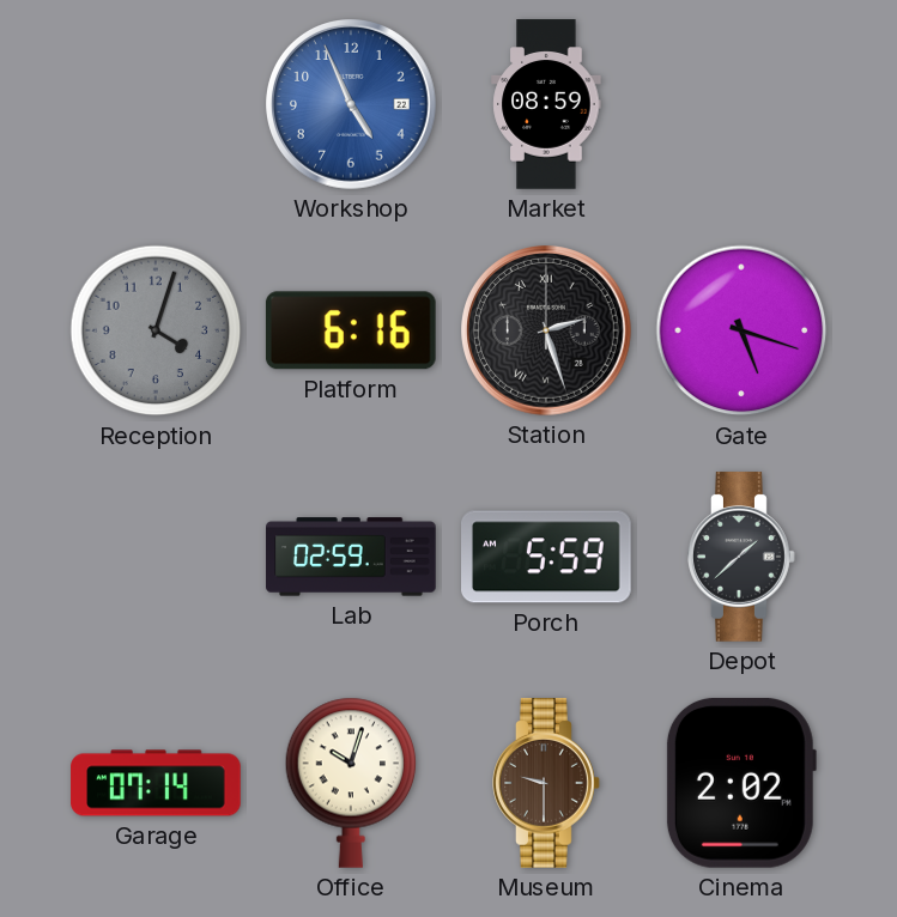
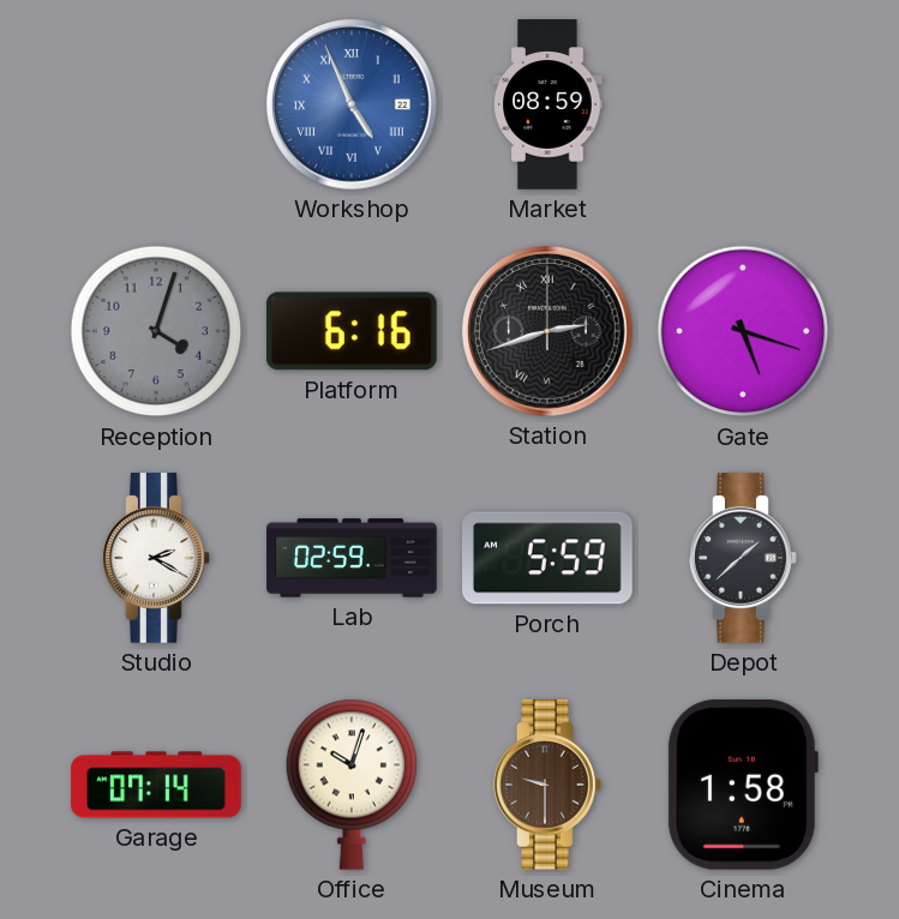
Workshop numerals: Arabic -> Roman (353, 106)
Station: 2:27 -> 2:42 (549, 332)
Studio: none -> 2:20 (156, 558)
Cinema: 2:02 -> 1:58 (742, 785)
